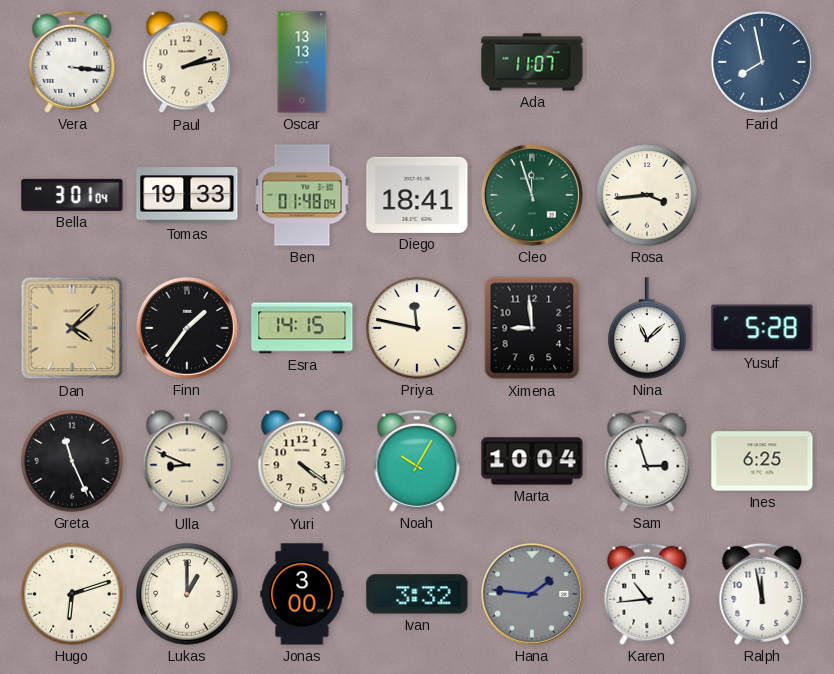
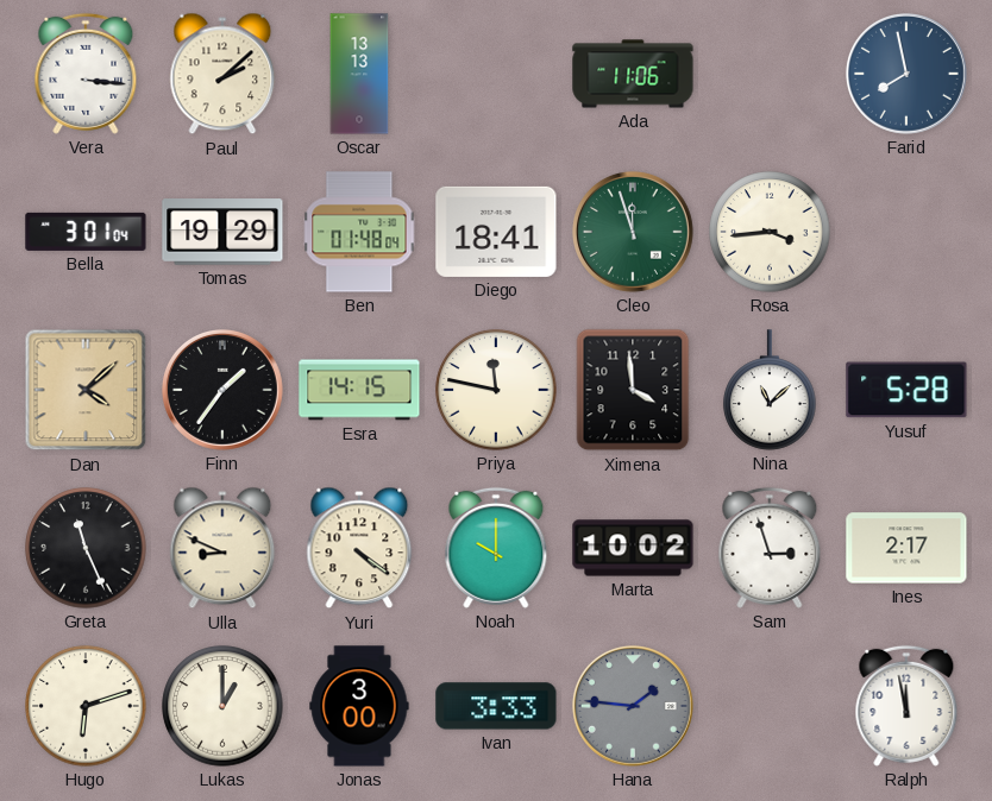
Paul: 2:13 -> 2:08 (222, 74)
Ada: 11:07 -> 11:06 (633, 74)
Tomas: 19:33 -> 19:29 (222, 232)
Ximena: 8:59 -> 3:59 (633, 390)
Noah: 10:05 -> 10:00 (496, 548)
Marta: 10:04 -> 10:02 (633, 548)
Ines: 6:25 -> 2:17 (906, 548)
Ivan: 3:32 -> 3:33 (496, 706)
Karen: 10:44 -> none (647, 594)
